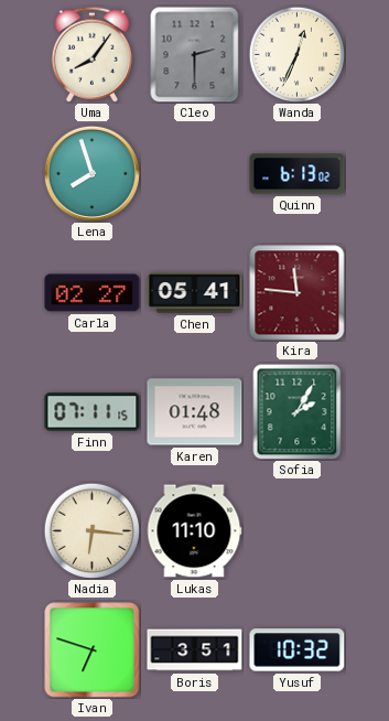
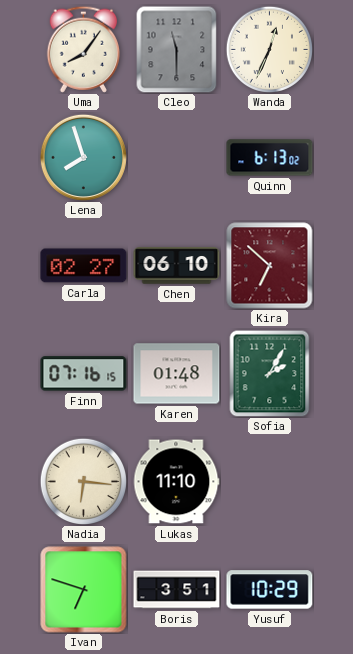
Cleo: 2:30 -> 11:30 (177, 49)
Chen: 05:41 -> 06:10 (177, 266)
Kira: 11:46 -> 6:52 (270, 266)
Finn: 07:11 -> 07:16 (84, 374)
Yusuf: 10:32 -> 10:29 (270, 590)
